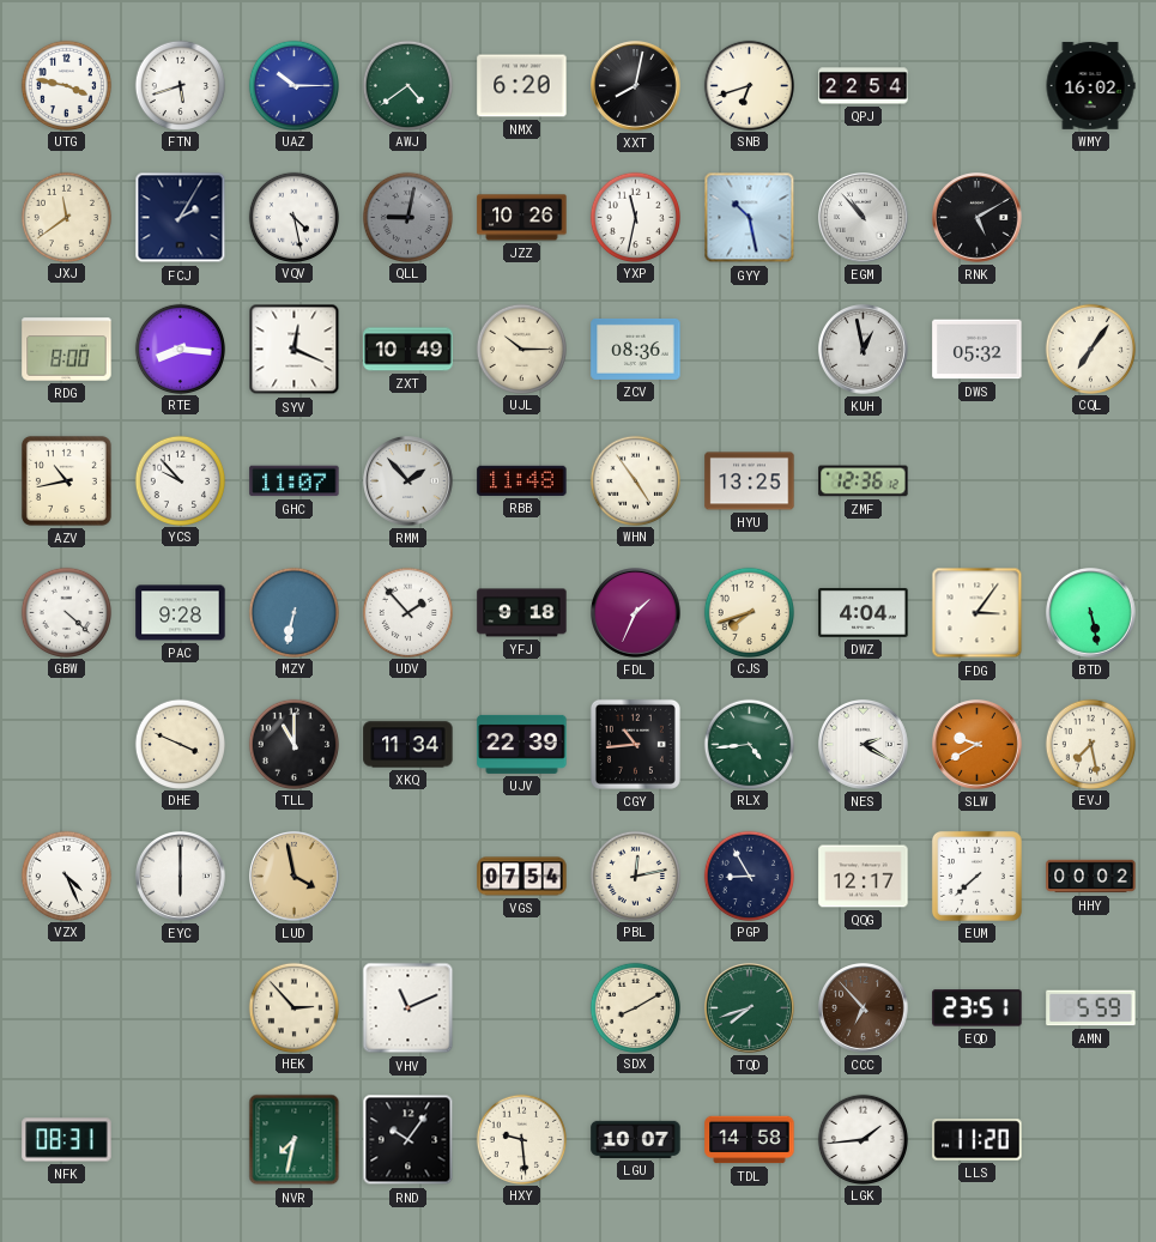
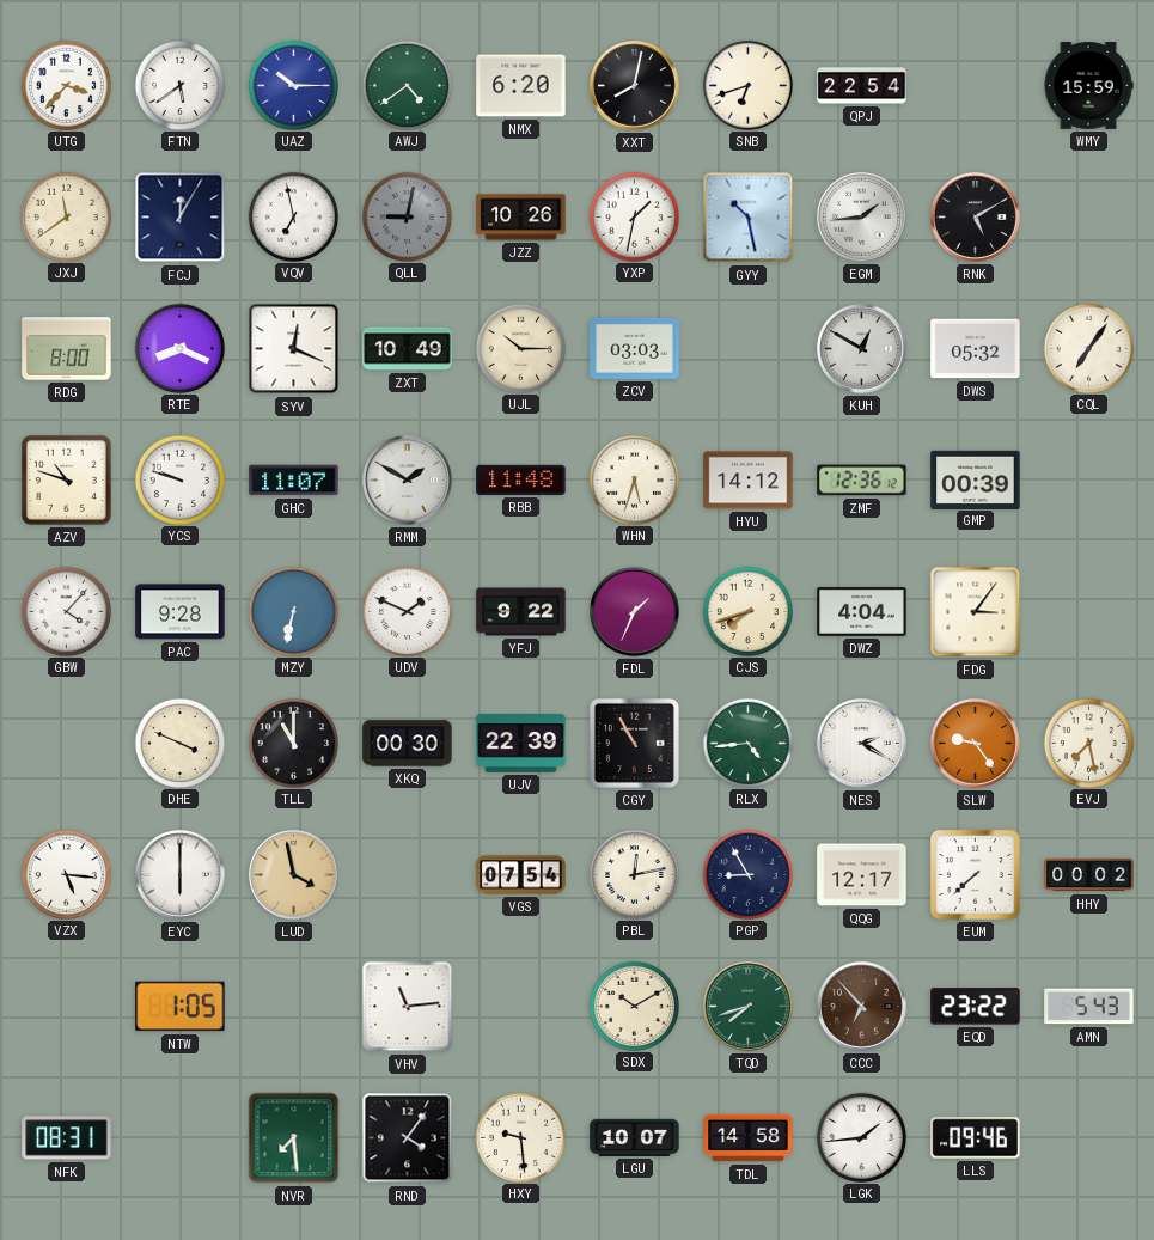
UTG: 3:47 -> 3:37 (66, 85)
FTN: 5:42 -> 5:39 (179, 85)
WMY: 16:02 -> 15:59 (1088, 86)
FCJ: 2:05 -> 12:05 (181, 218)
VQV: 4:28 -> 6:58 (293, 216)
YXP: 11:32 -> 1:32 (634, 216)
EGM: 10:53 -> 1:44 (862, 218)
RTE: 8:16 -> 8:19 (179, 348)
ZCV: 08:36 -> 03:03 (635, 348)
KUH: 12:58 -> 12:50 (862, 349)
AZV: 10:43 -> 10:48 (66, 479)
YCS: 9:53 -> 9:48 (179, 479)
RMM: 1:53 -> 1:50 (408, 481)
WHN: 4:54 -> 5:33 (634, 479)
HYU: 13:25 -> 14:12 (749, 481)
GMP: none -> 00:39 (976, 479)
GBW: 4:22 -> 4:07 (66, 611)
UDV: 1:53 -> 1:49 (407, 611)
YFJ: 9:18 -> 9:22 (521, 612)
BTD: 5:28 -> none (1091, 613)
XKQ: 11:34 -> 00:30 (408, 744)
CGY: 10:44 -> 10:55 (634, 743)
SLW: 9:40 -> 9:24 (976, 744)
VZX: 4:26 -> 5:16 (66, 874)
NTW: none -> 1:05 (181, 1007)
HEK: 2:53 -> none (293, 1007)
VHV: 11:11 -> 11:14 (408, 1007)
SDX: 8:10 -> 10:10 (634, 1006)
EQD: 23:51 -> 23:22 (976, 1007)
AMN: 5:59 -> 5:43 (1089, 1007)
NVR: 7:32 -> 7:29 (294, 1138)
RND: 10:06 -> 4:06 (408, 1138)
LLS: 11:20 -> 09:46 (976, 1138)
